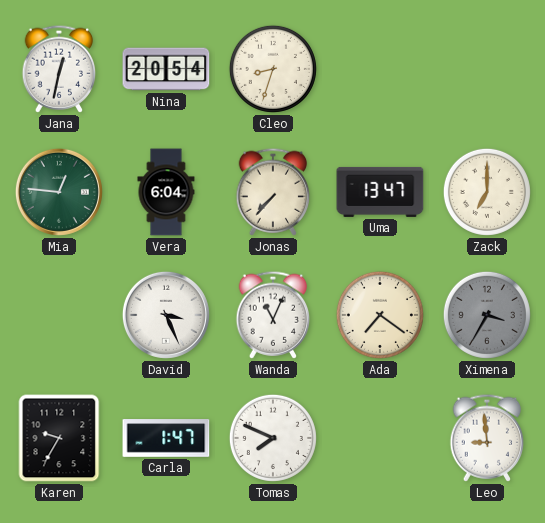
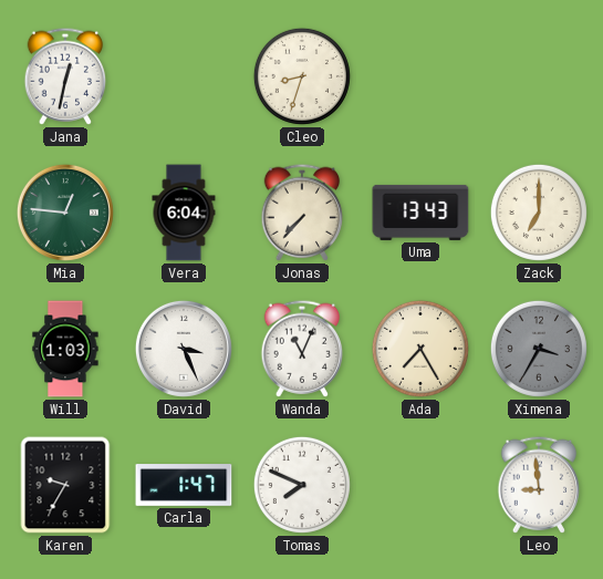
Nina: 20:54 -> none (166, 69)
Uma: 13:47 -> 13:43 (420, 213)
Will: none -> 1:03 (65, 349)
Ada: 7:21 -> 7:25 (420, 349)
